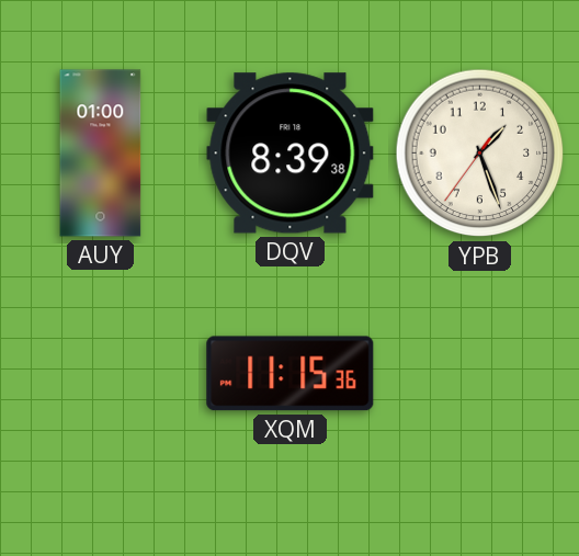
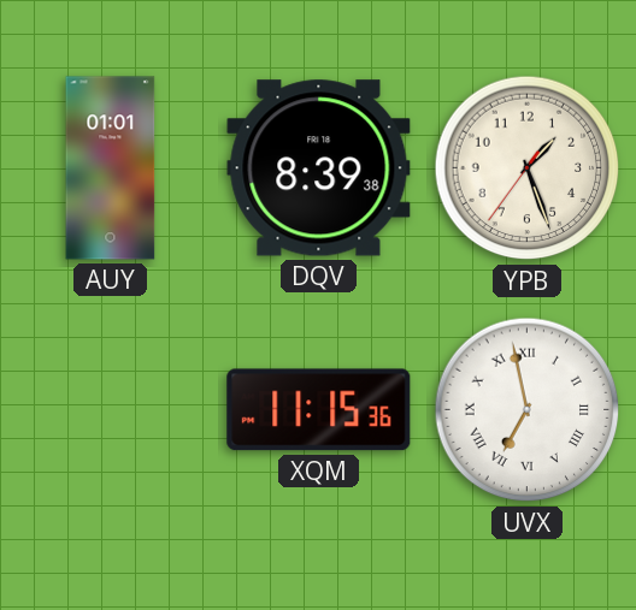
AUY: 01:00 -> 01:01 (111, 168)
UVX: none -> 6:58 (528, 410)
